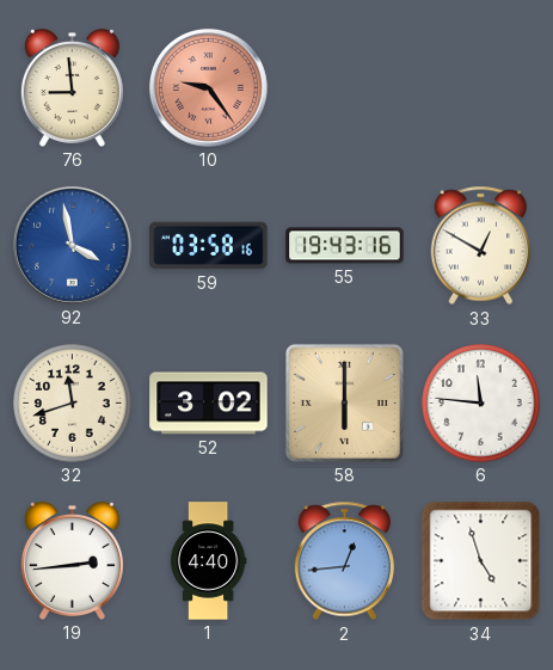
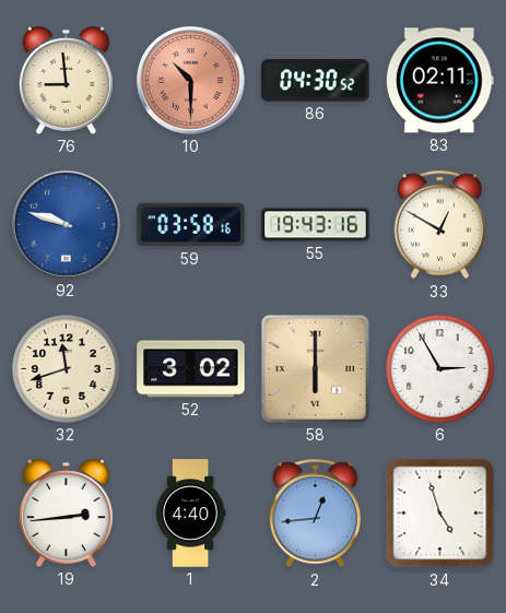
10: 9:24 -> 10:30 (190, 80)
86: none -> 04:30 (316, 81)
83: none -> 02:11 (439, 81)
92: 3:58 -> 9:48 (66, 224)
6: 11:46 -> 2:55 (440, 369)
